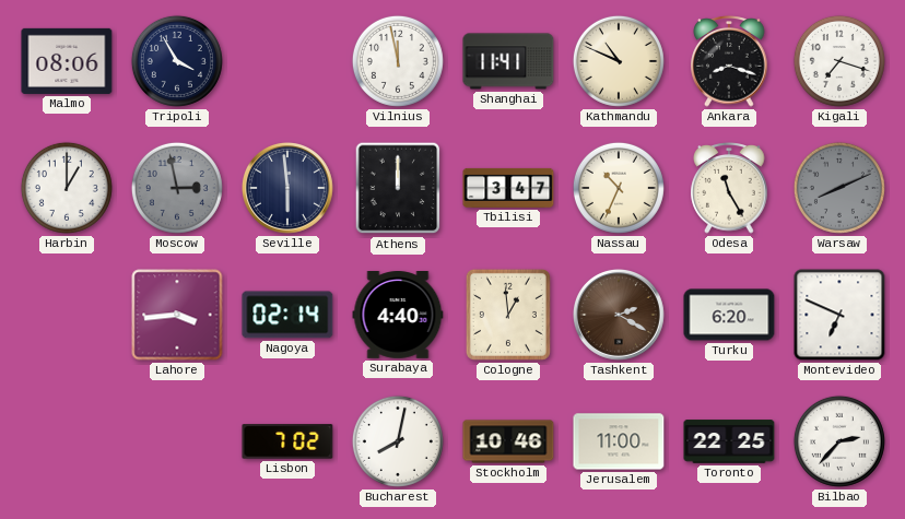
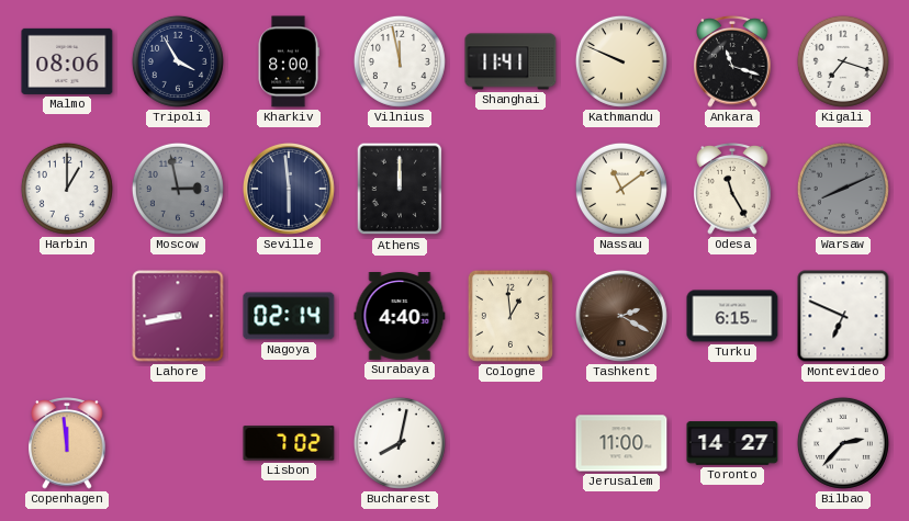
Kharkiv: none -> 8:00 (289, 61)
Kathmandu: 10:49 -> 9:49 (621, 61)
Ankara: 8:18 -> 11:18 (732, 61)
Tbilisi: 3:47 -> none (508, 188)
Nassau: 10:34 -> 11:09 (621, 189)
Lahore: 3:44 -> 8:43 (178, 316)
Turku: 6:20 -> 6:15 (732, 316)
Copenhagen: none -> 11:59 (67, 443)
Stockholm: 10:46 -> none (508, 441)
Toronto: 22:25 -> 14:27 (732, 443)
